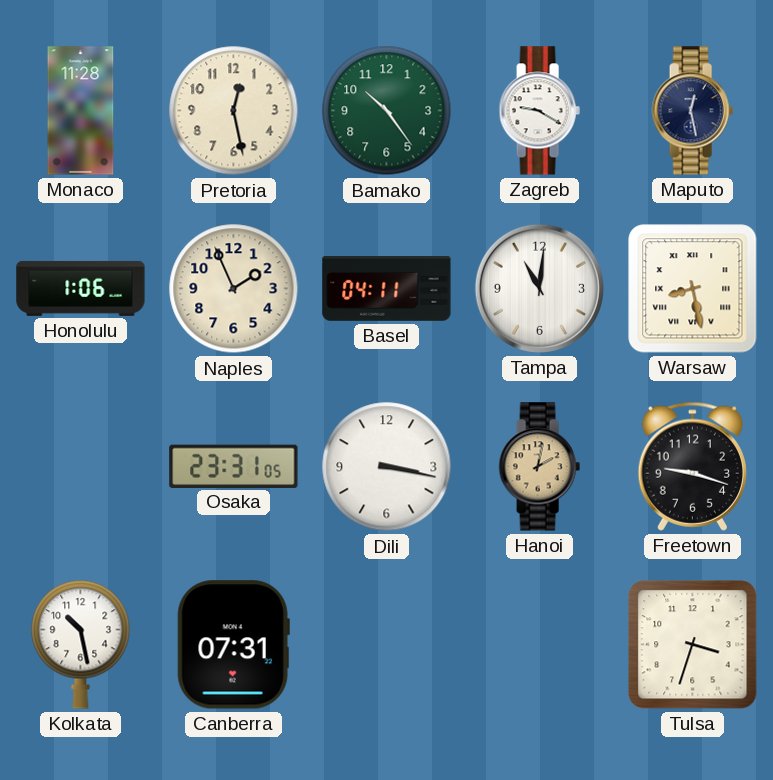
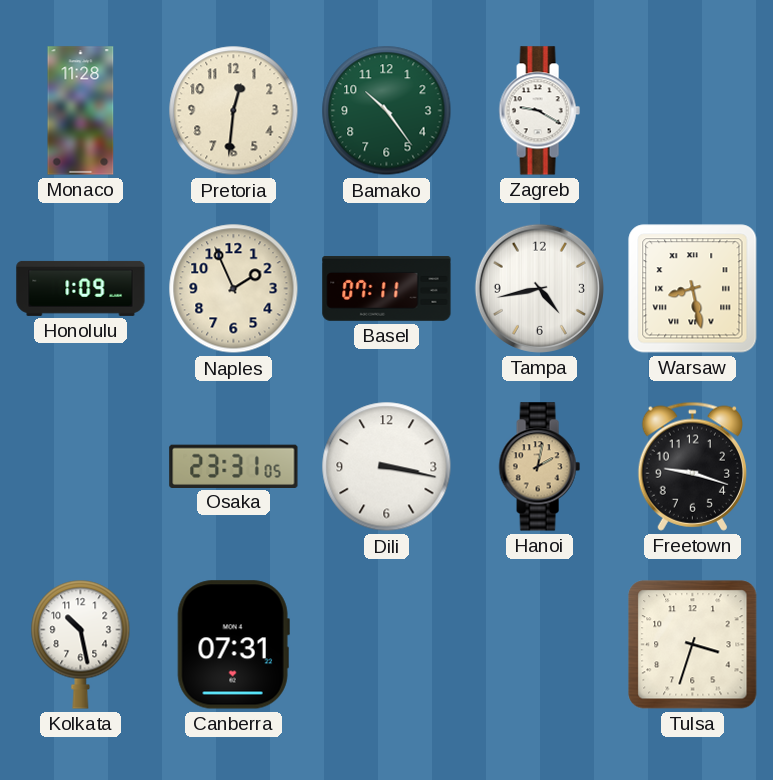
Pretoria: 12:28 -> 12:31 (234, 111)
Maputo: 12:28 -> none (692, 111)
Honolulu: 1:06 -> 1:09 (81, 288)
Basel: 04:11 -> 07:11 (387, 289)
Tampa: 11:01 -> 4:43 (539, 288)
